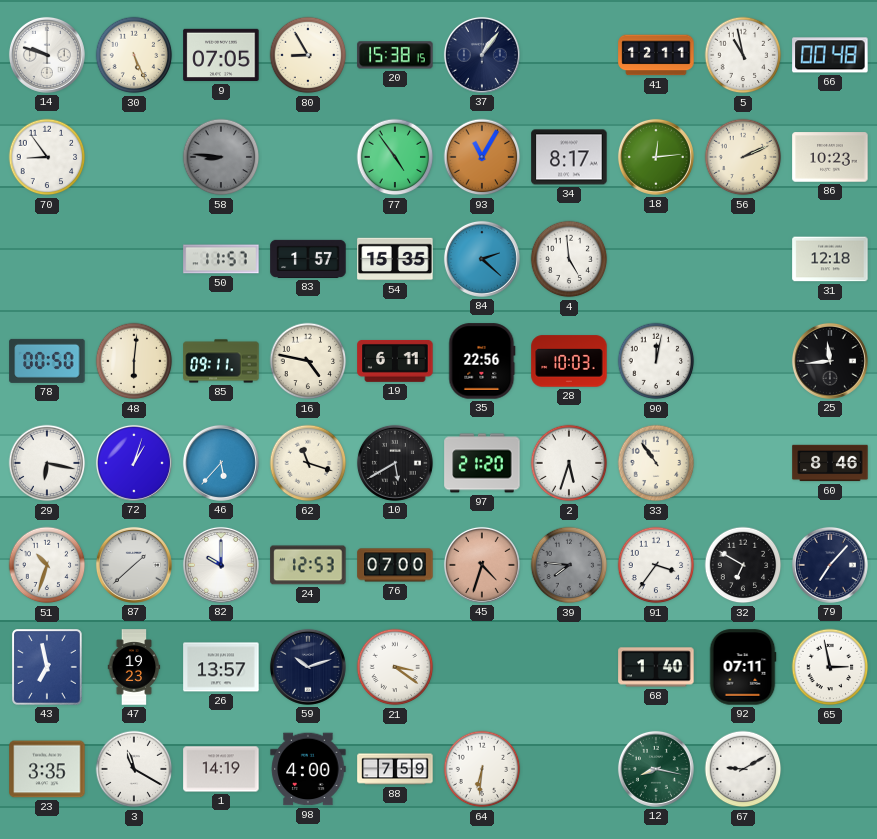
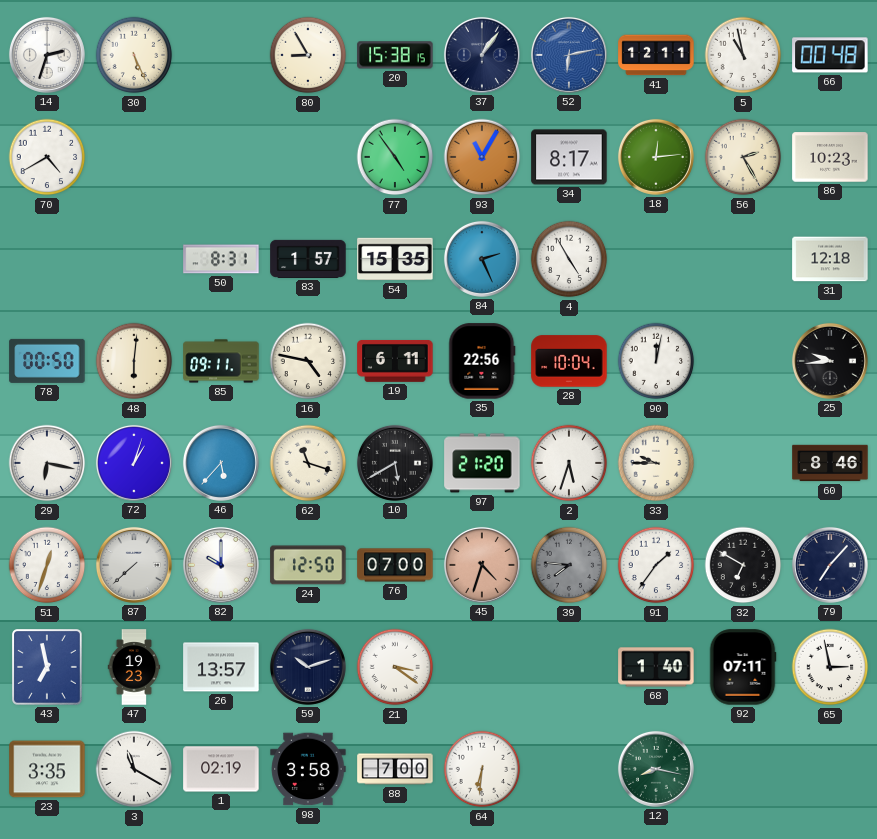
14: 9:48 -> 2:33 (47, 55)
9: 07:05 -> none (221, 55)
52: none -> 6:13 (569, 55)
70: 8:54 -> 4:40 (47, 157)
58: 8:46 -> none (221, 157)
56: 2:11 -> 2:25 (743, 157)
50: 11:57 -> 8:31 (221, 259)
84: 2:22 -> 2:26 (482, 259)
4: 4:59 -> 4:55 (569, 259)
28: 10:03 -> 10:04 (569, 361)
25: 11:44 -> 9:44 (830, 361)
33: 10:54 -> 9:45 (656, 463)
51: 10:33 -> 12:33 (47, 565)
87: 1:38 -> 7:38 (134, 565)
24: 12:53 -> 12:50 (308, 565)
91: 3:36 -> 1:36 (656, 565)
1: 14:19 -> 02:19 (221, 769)
98: 4:00 -> 3:58 (308, 769)
88: 7:59 -> 7:00 (395, 769)
67: 9:10 -> none (743, 769)
